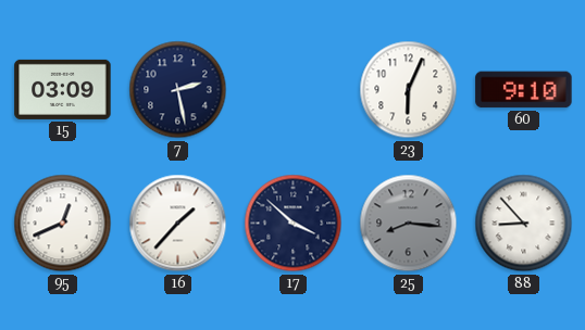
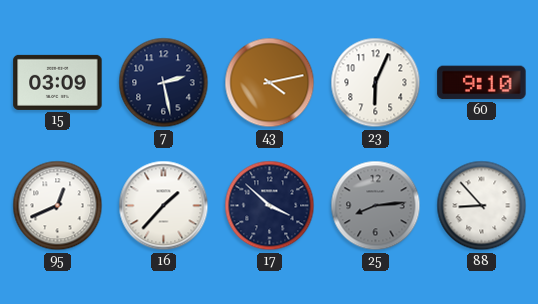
43: none -> 4:13 (270, 83)
25: 8:16 -> 8:14 (376, 206)
